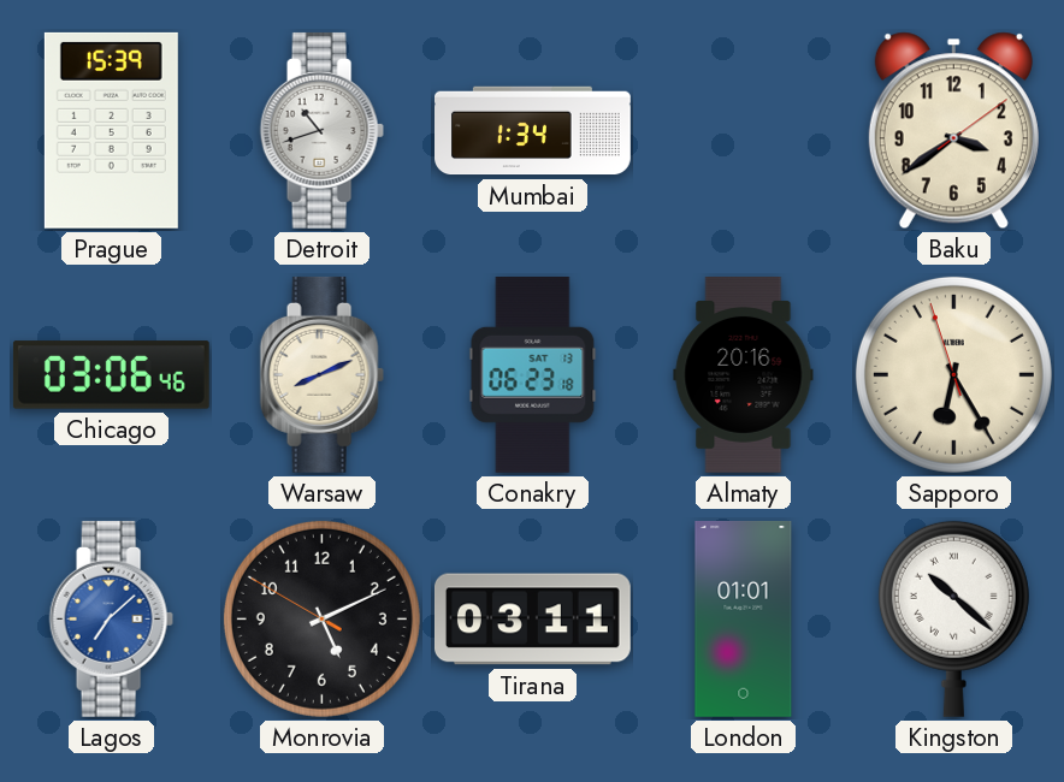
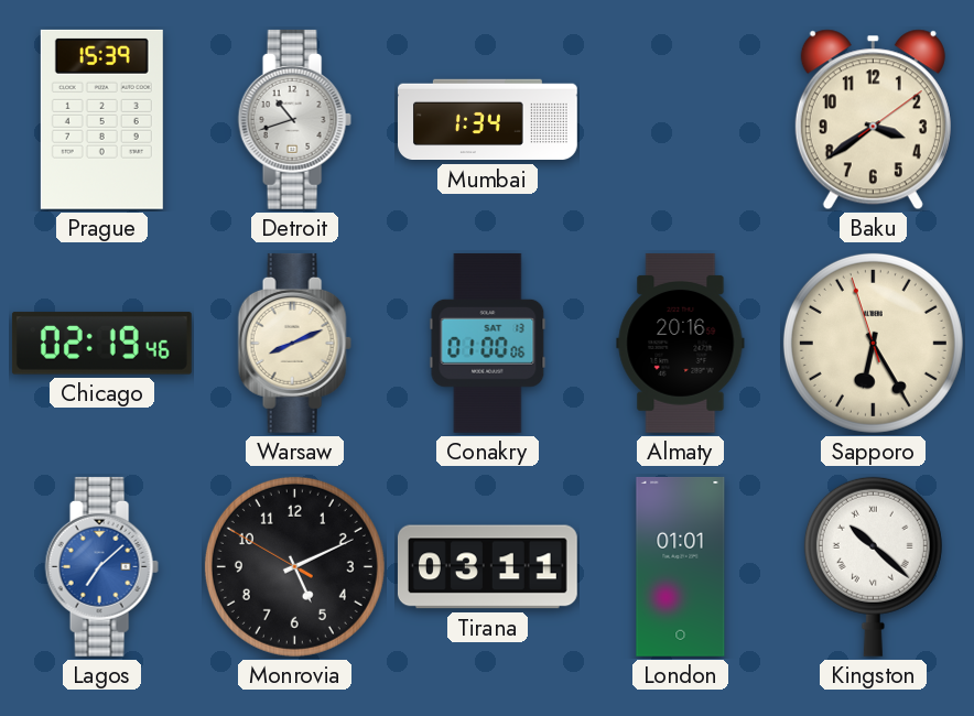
Chicago: 03:06 -> 02:19 (101, 344)
Conakry: 06:23 -> 01:00 (488, 343)
